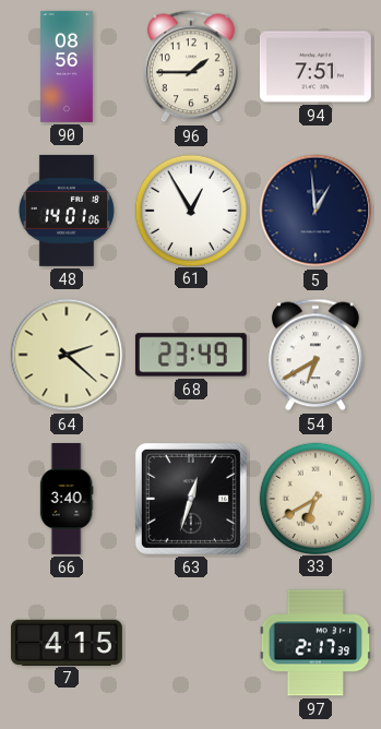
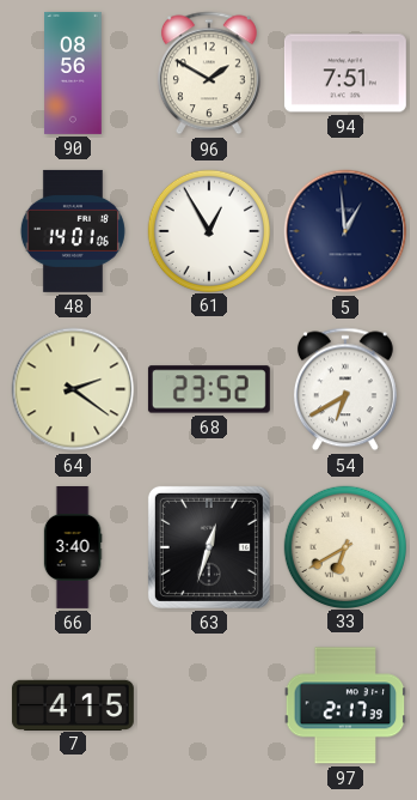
96: 1:45 -> 1:50 (209, 73)
64: 2:22 -> 2:21 (73, 389)
68: 23:49 -> 23:52 (209, 389)
